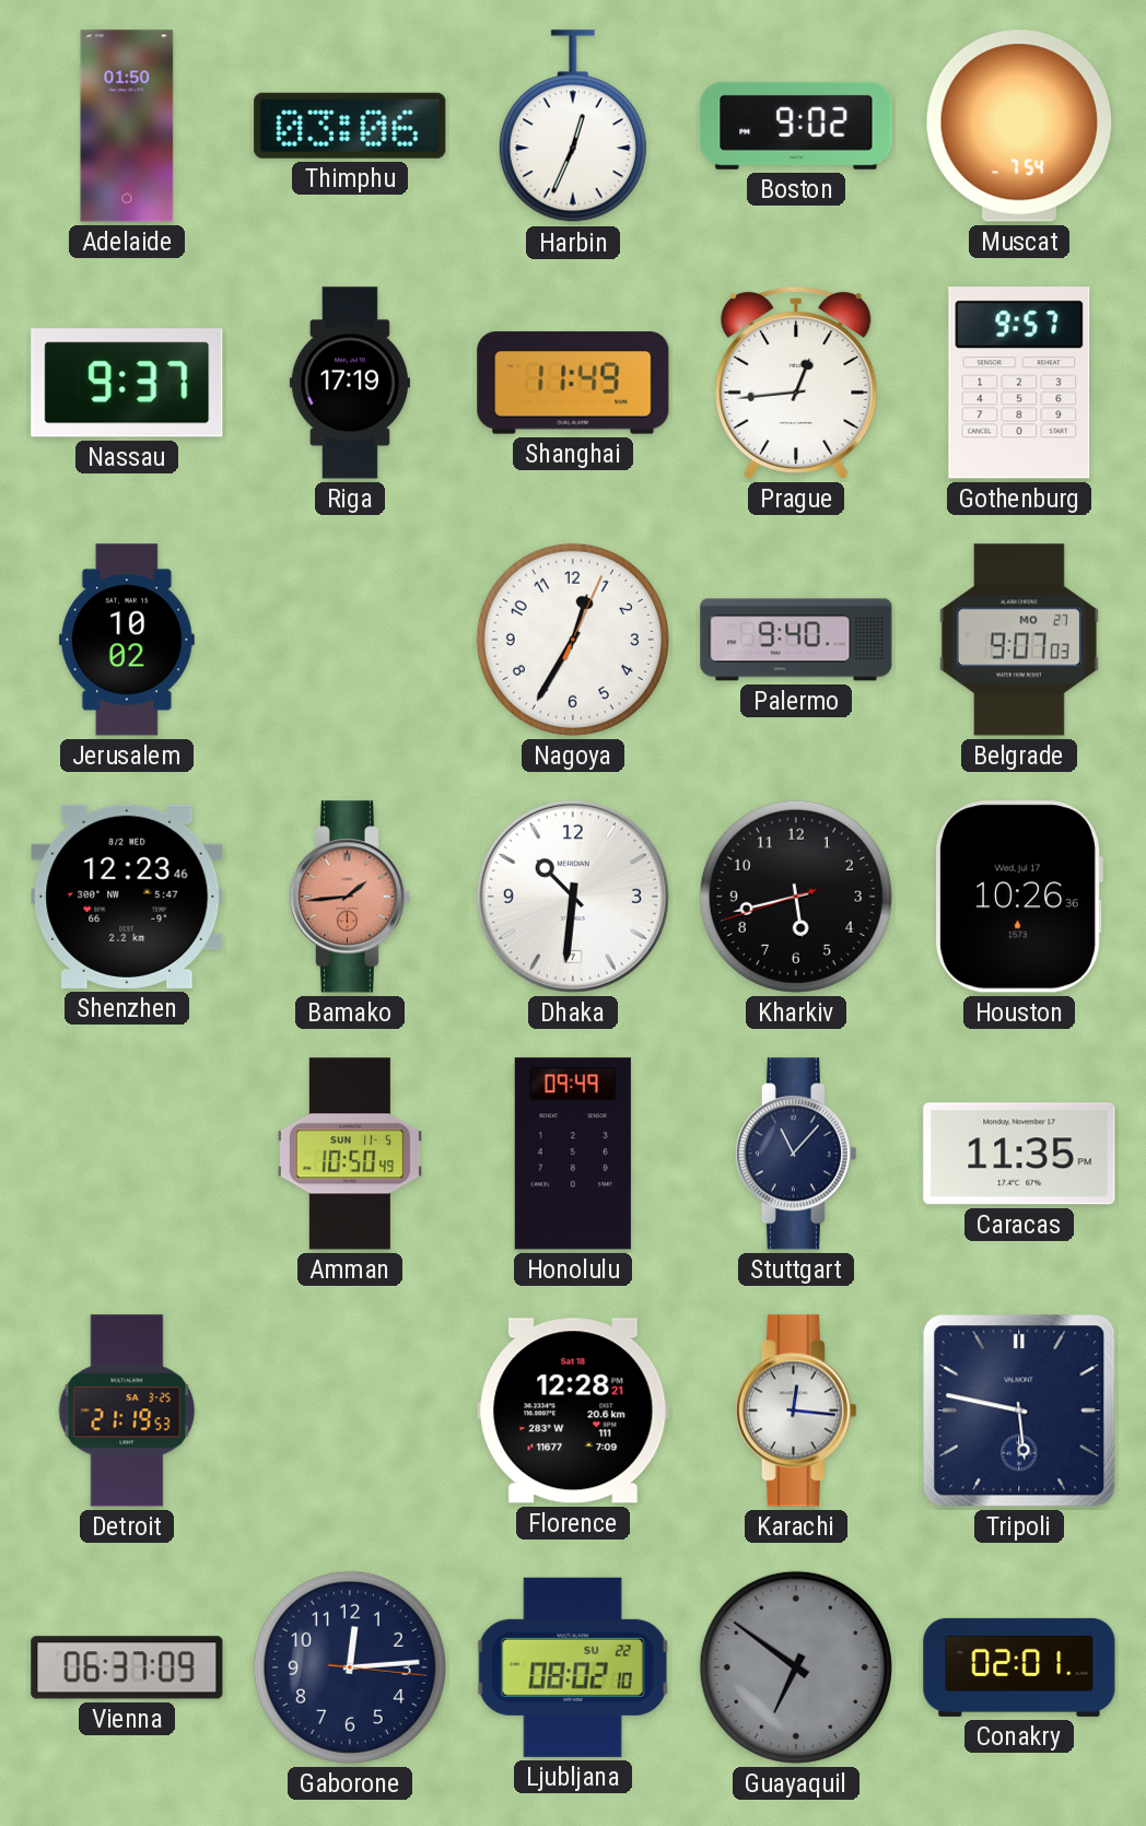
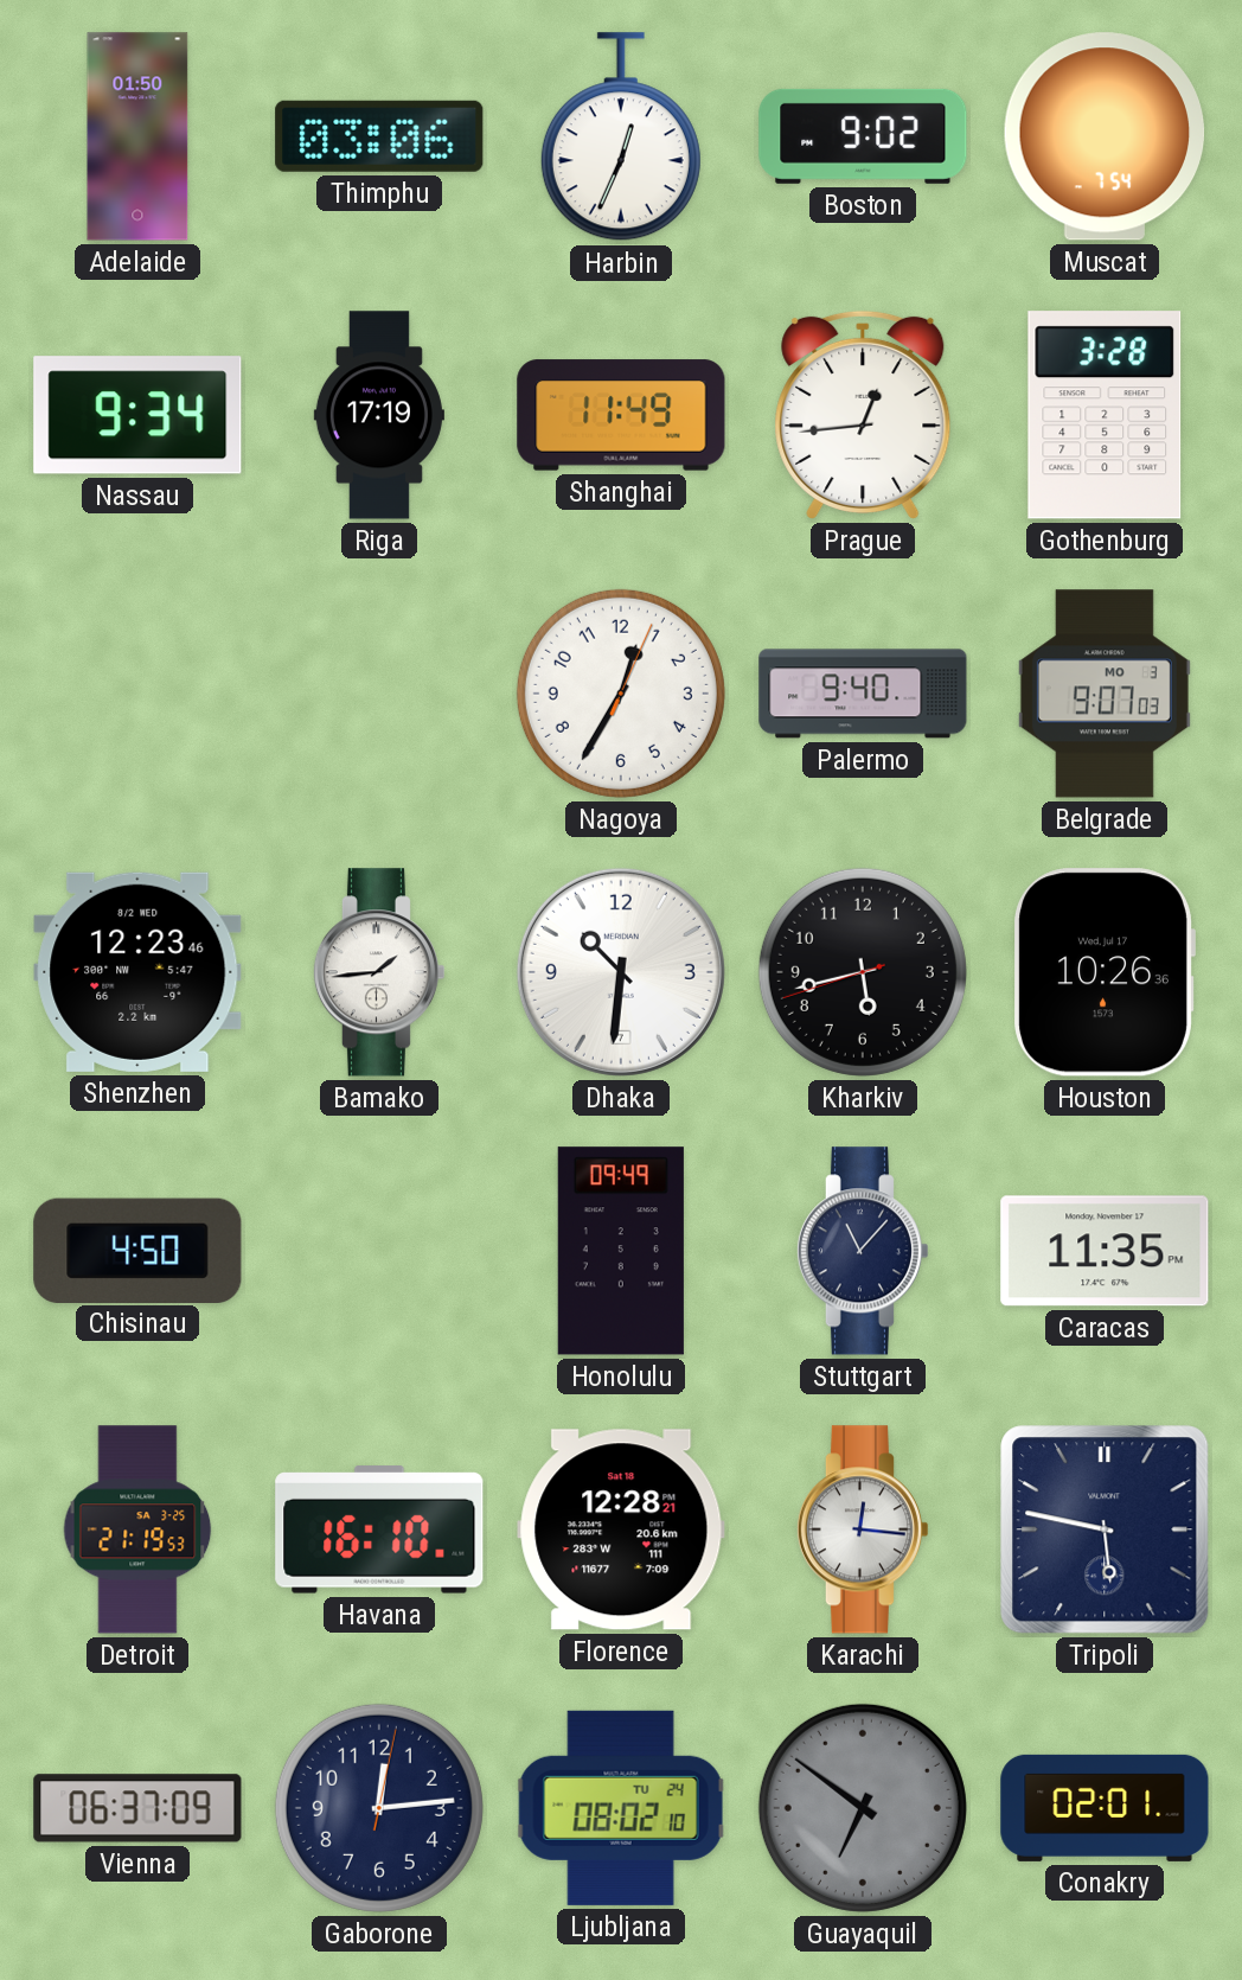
Nassau: 9:37 -> 9:34 (137, 415)
Gothenburg: 9:57 -> 3:28 (1105, 415)
Jerusalem: 10:02 -> none (127, 640)
Belgrade date: MO 27 -> MO 3 (1105, 694)
Bamako dial: salmon -> white (378, 972)
Chisinau: none -> 4:50 (137, 1250)
Amman: 10:50 -> none (350, 1154)
Havana: none -> 16:10 (379, 1529)
Gaborone: 12:14:16 -> 12:14:02 (379, 1808)
Ljubljana date: SU 22 -> TU 24 (621, 1808)
